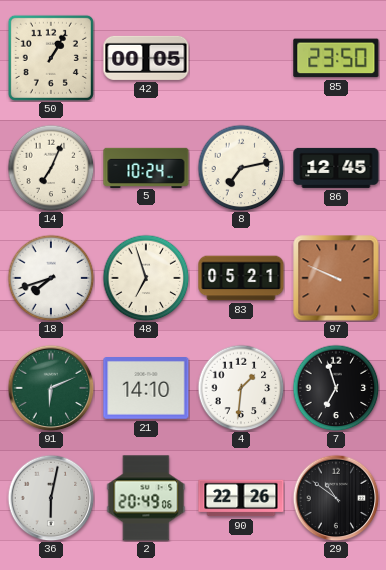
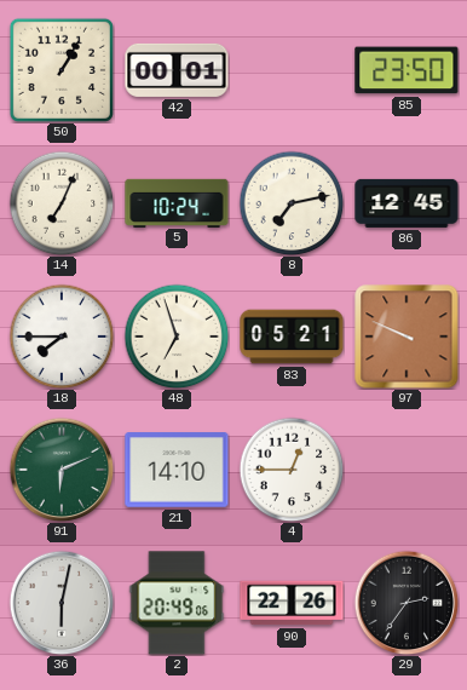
42: 00:05 -> 00:01 (177, 70)
18: 7:42 -> 7:45 (62, 337)
4: 1:31 -> 12:45 (292, 470)
7: 6:57 -> none (336, 388)
29: 10:51 -> 2:36 (407, 603)
